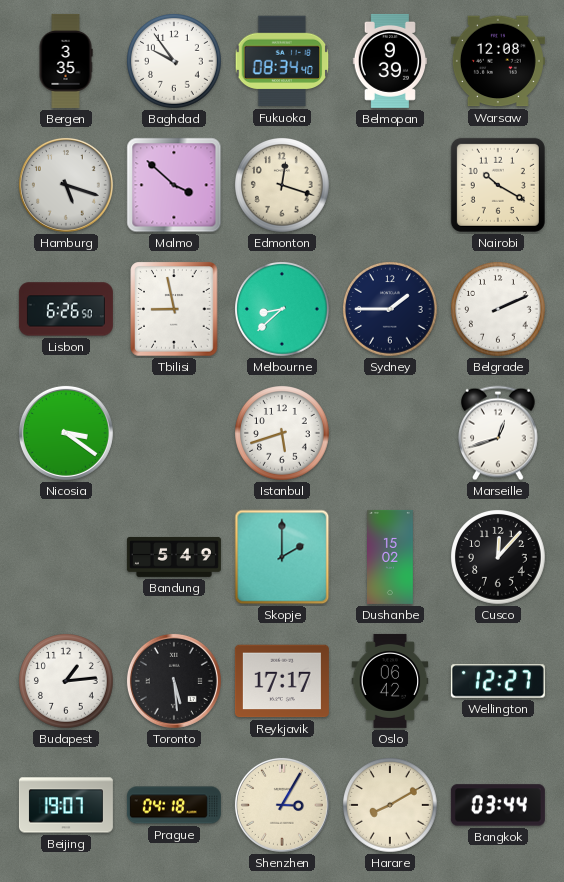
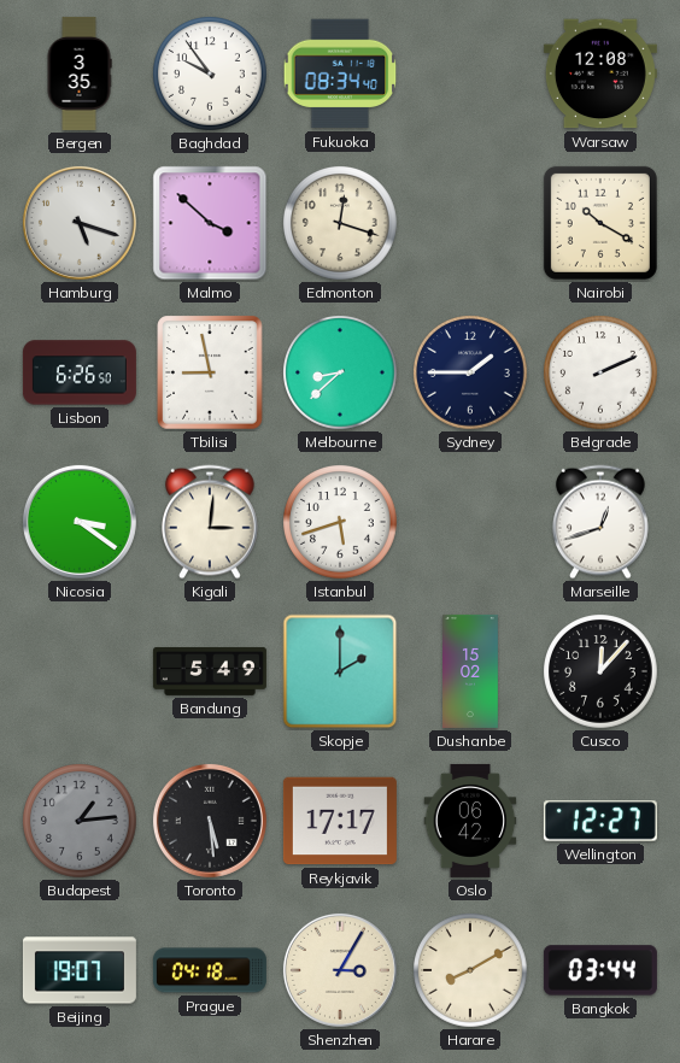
Belmopan: 9:39 -> none (390, 61)
Kigali: none -> 3:01 (211, 522)
Budapest dial: white -> grey (81, 822)
